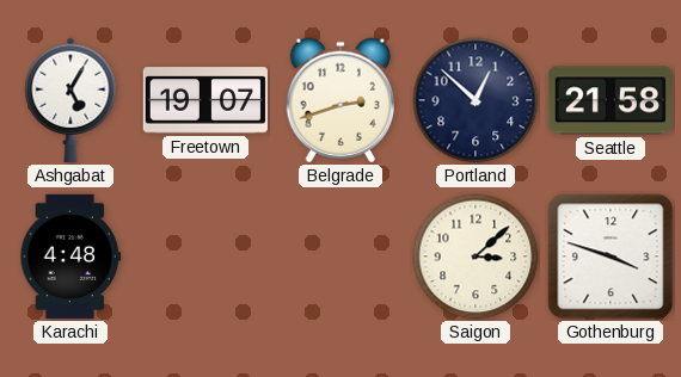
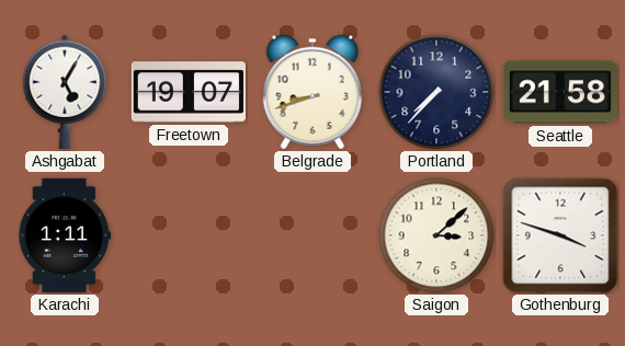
Belgrade: 2:42 -> 8:42 (311, 92)
Portland: 12:52 -> 7:37 (436, 92)
Karachi: 4:48 -> 1:11 (65, 235)
